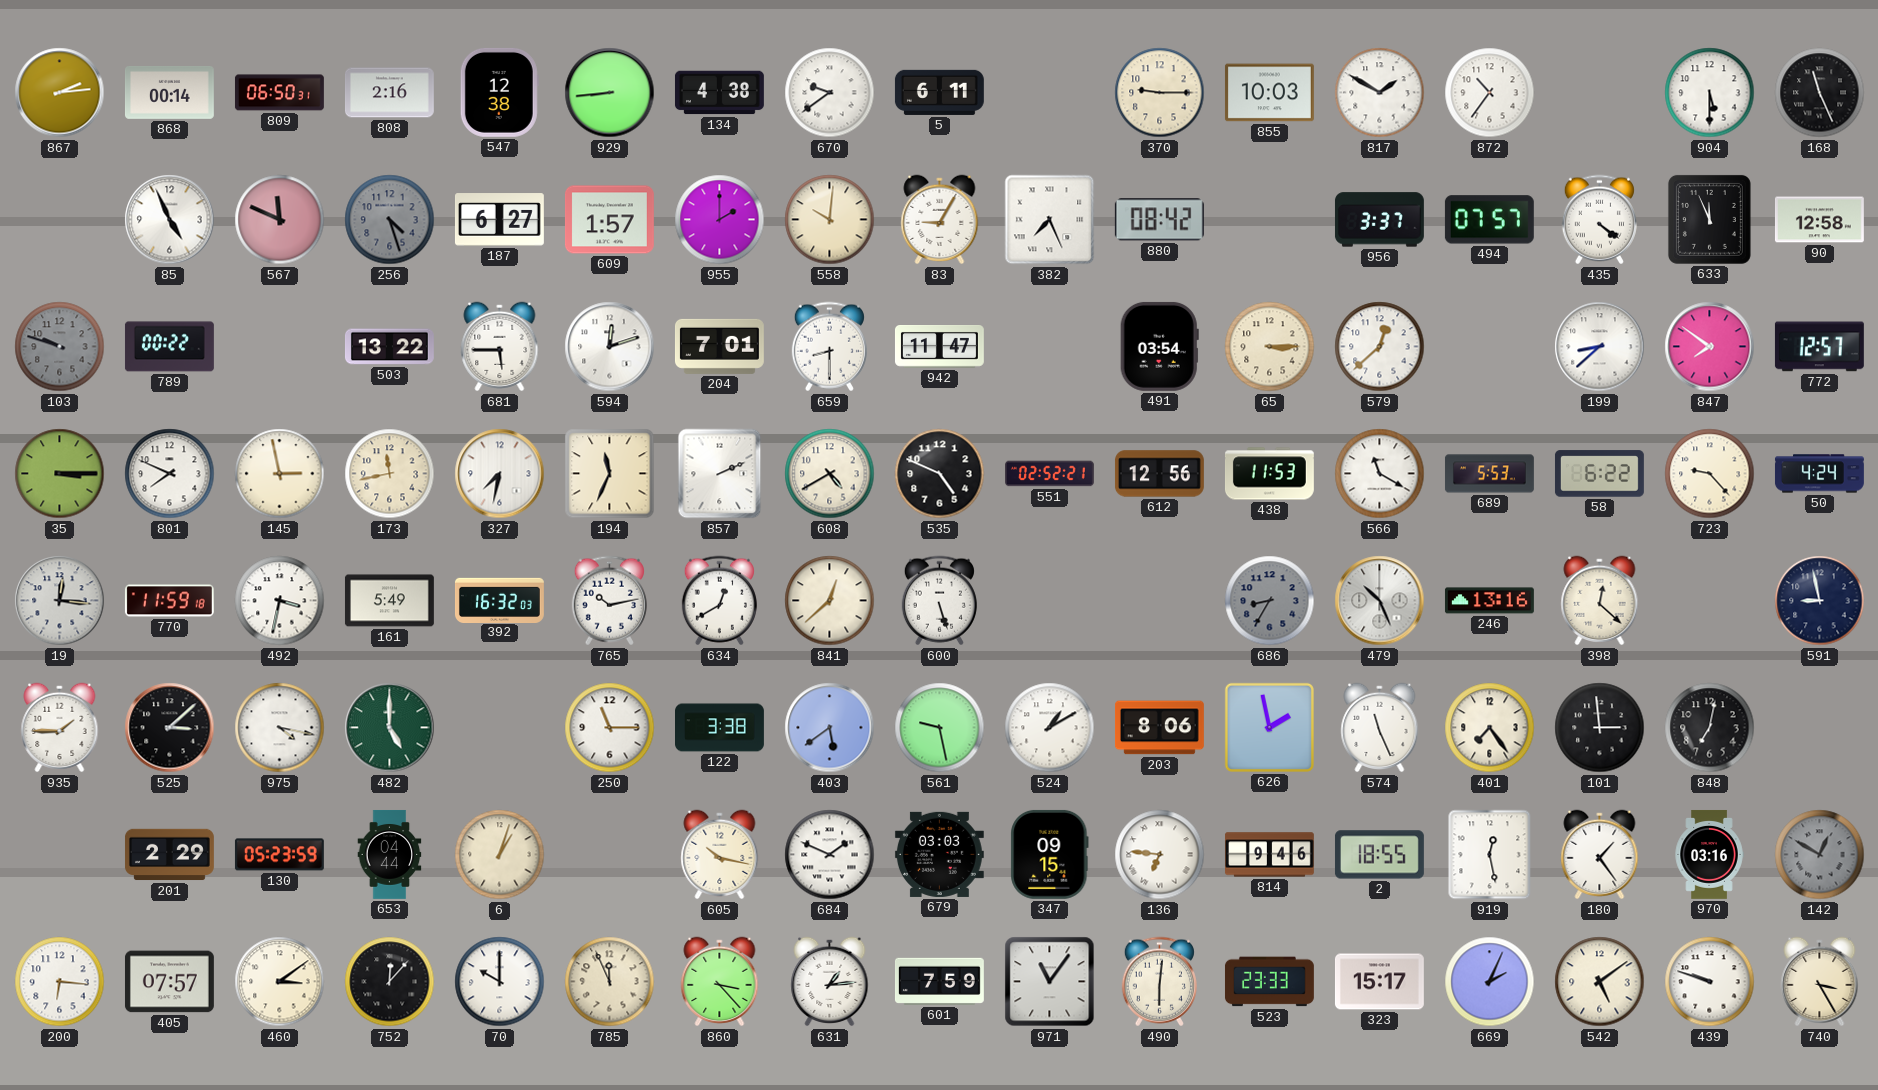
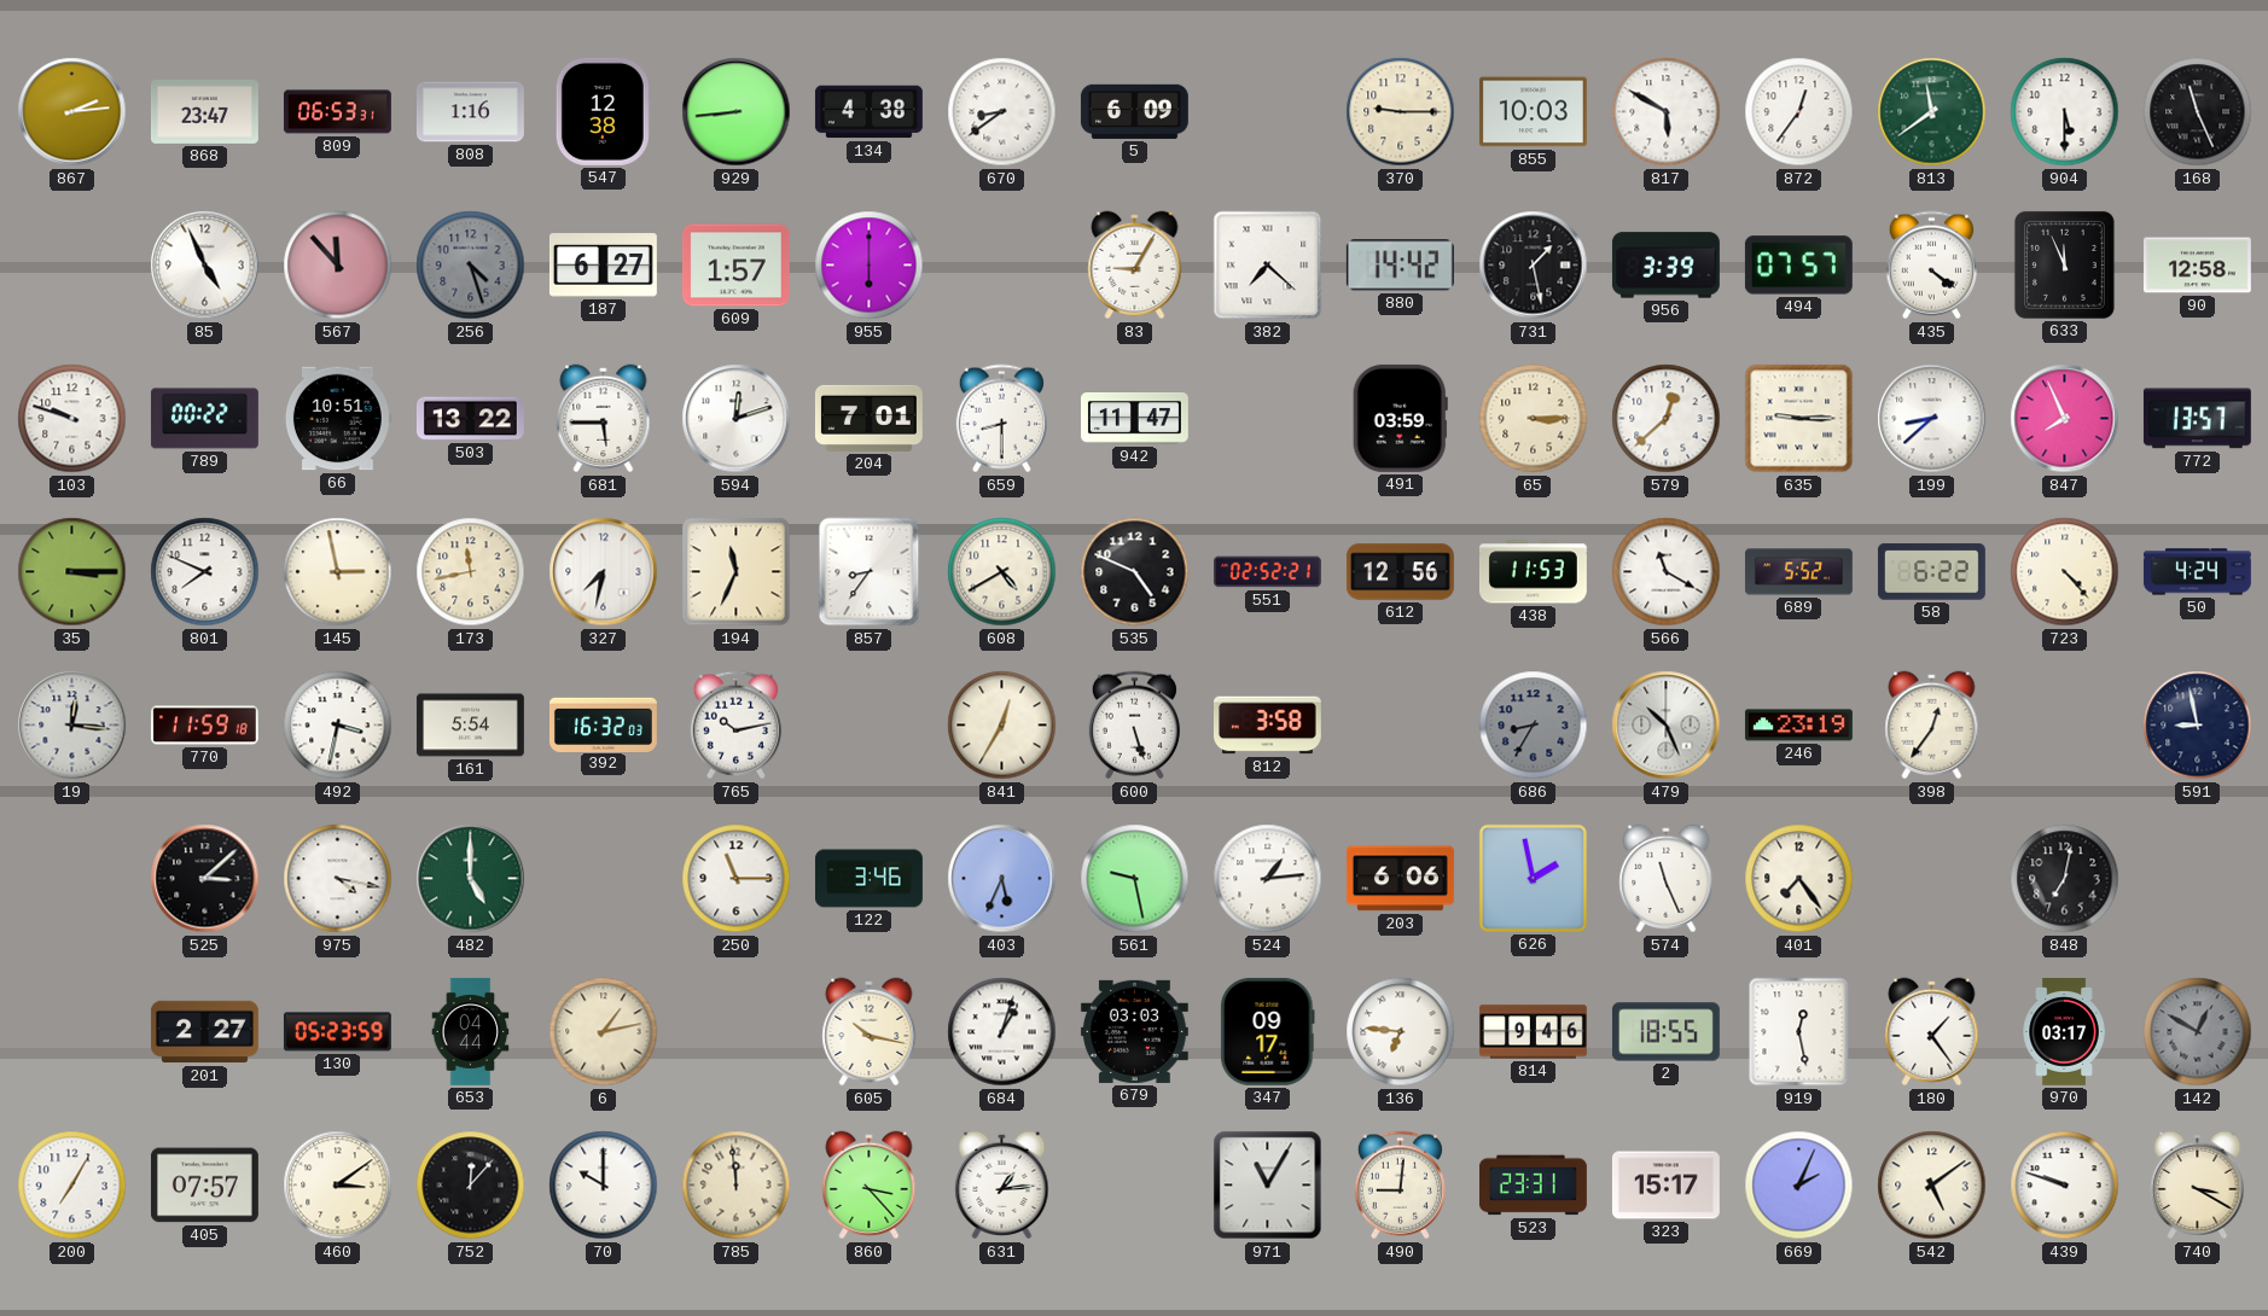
868: 00:14 -> 23:47 (204, 111)
809: 06:50 -> 06:53 (337, 112)
808: 2:16 -> 1:16 (470, 112)
670: 9:39 -> 8:39 (1002, 112)
5: 6:11 -> 6:09 (1134, 111)
817: 1:50 -> 5:50 (1667, 112)
872: 10:36 -> 12:36 (1799, 112)
813: none -> 11:39 (1932, 112)
567: 11:49 -> 11:53 (338, 266)
955: 2:00 -> 6:00 (870, 266)
558: 10:01 -> none (830, 220)
382: 7:26 -> 7:22 (1268, 266)
880: 08:42 -> 14:42 (1400, 266)
731: none -> 1:28 (1534, 266)
956: 3:37 -> 3:39 (1665, 266)
103 dial: grey -> white (72, 419)
66: none -> 10:51 (337, 419)
491: 03:54 -> 03:59 (1400, 418)
635: none -> 9:15 (1799, 419)
847: 7:51 -> 7:56 (2065, 419)
772: 12:57 -> 13:57 (2197, 419)
857: 2:11 -> 8:36 (870, 572)
689: 5:53 -> 5:52 (1798, 572)
723: 9:23 -> 4:23 (2065, 572)
161: 5:49 -> 5:54 (470, 726)
634: 12:40 -> none (719, 601)
841: 12:38 -> 12:35 (1002, 726)
812: none -> 3:58 (1267, 726)
246: 13:16 -> 23:19 (1798, 726)
398: 12:22 -> 12:36 (1932, 726)
935: 1:45 -> none (60, 728)
122: 3:38 -> 3:46 (870, 879)
403: 5:39 -> 5:34 (1002, 879)
524: 1:10 -> 1:14 (1268, 879)
203: 8:06 -> 6:06 (1400, 879)
101: 2:59 -> none (1600, 728)
201: 2:29 -> 2:27 (205, 1032)
6: 1:03 -> 1:13 (604, 1032)
684: 1:49 -> 1:03 (1002, 1032)
347: 09:15 -> 09:17 (1268, 1031)
970: 03:16 -> 03:17 (2064, 1032)
200: 6:16 -> 7:05 (72, 1186)
785: 11:56 -> 11:59 (737, 1186)
601: 7:59 -> none (939, 981)
971: 11:06 -> 11:05 (1268, 1186)
490: 6:01 -> 9:01 (1400, 1186)
523: 23:33 -> 23:31 (1533, 1186)
740: 3:25 -> 3:20 (2198, 1186)
